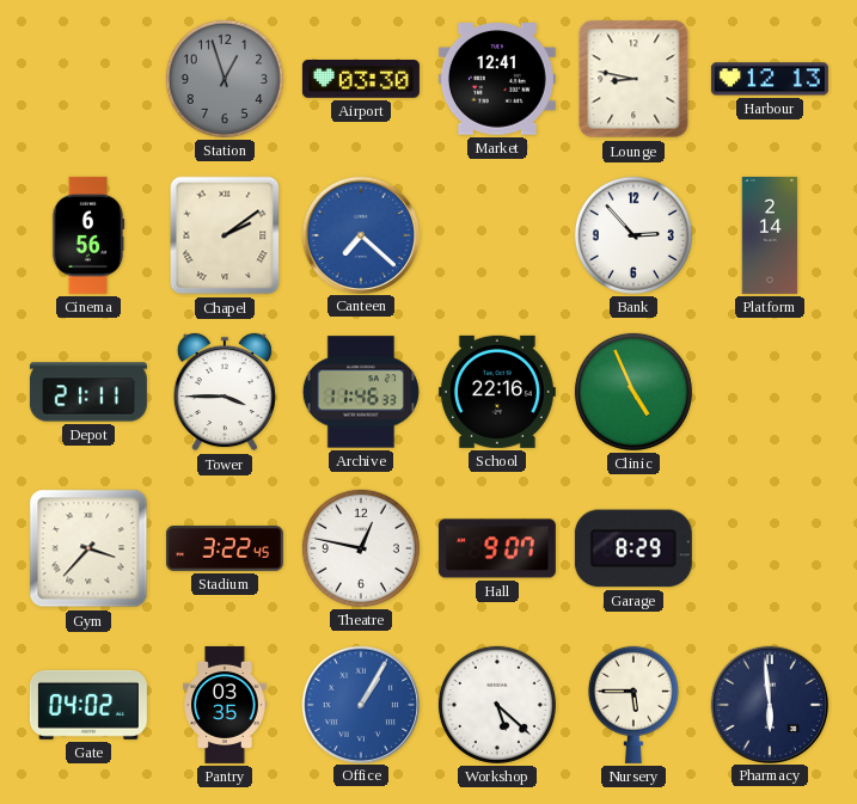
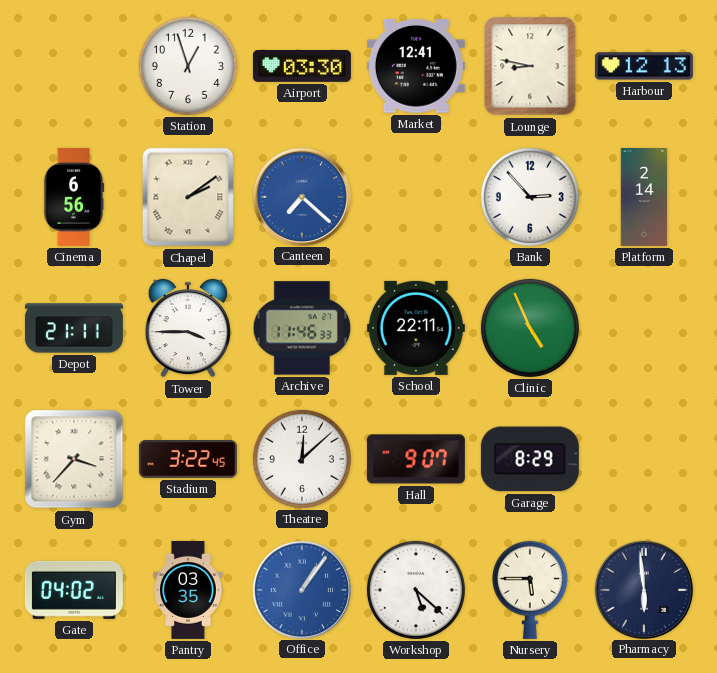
Station dial: grey -> white (188, 66)
School: 22:16 -> 22:11 (416, 328)
Theatre: 12:47 -> 12:08 (302, 459)
Office: 1:05 -> 1:06 (301, 589)
